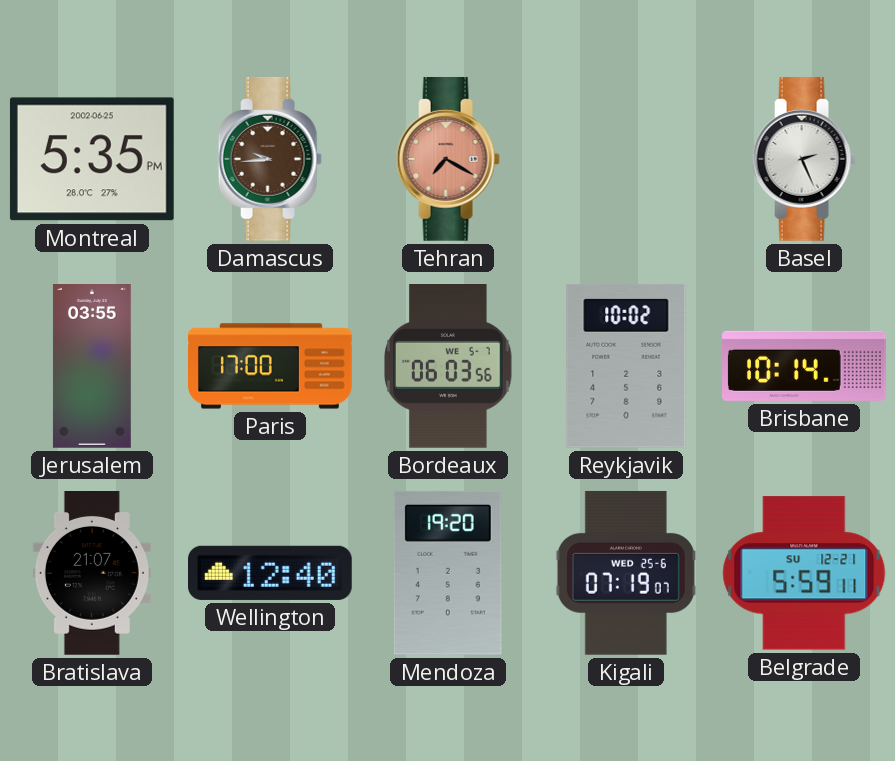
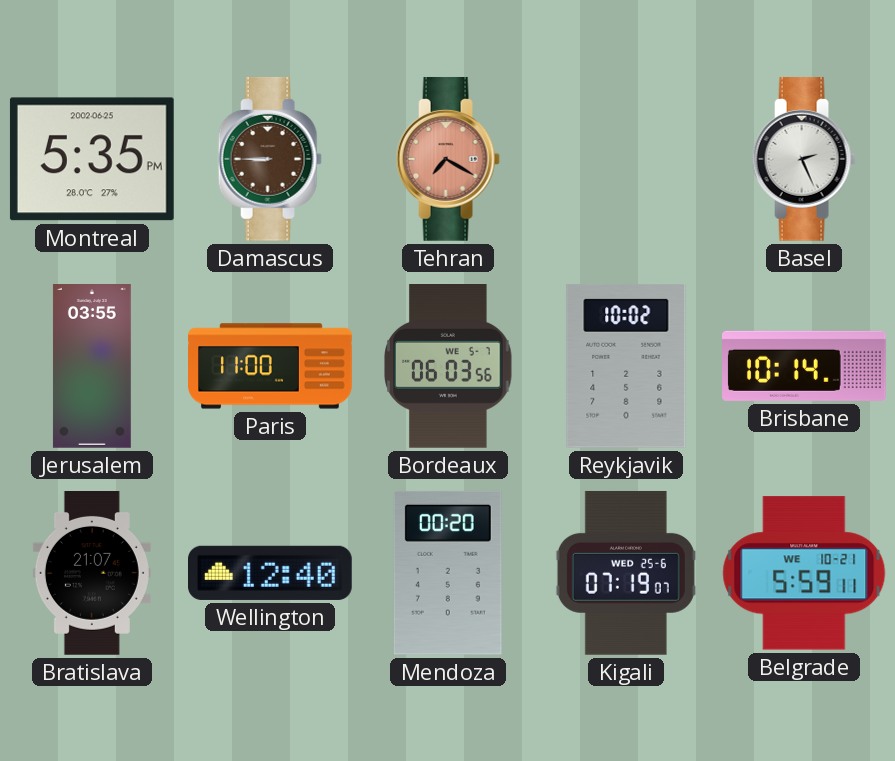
Damascus: 9:44 -> 8:45 (270, 159)
Paris: 17:00 -> 11:00 (270, 366)
Mendoza: 19:20 -> 00:20 (448, 573)
Belgrade date: SU 12-21 -> WE 10-21 (804, 573)
